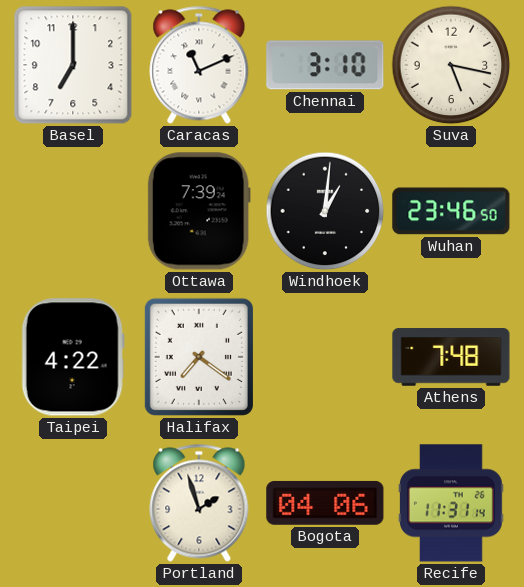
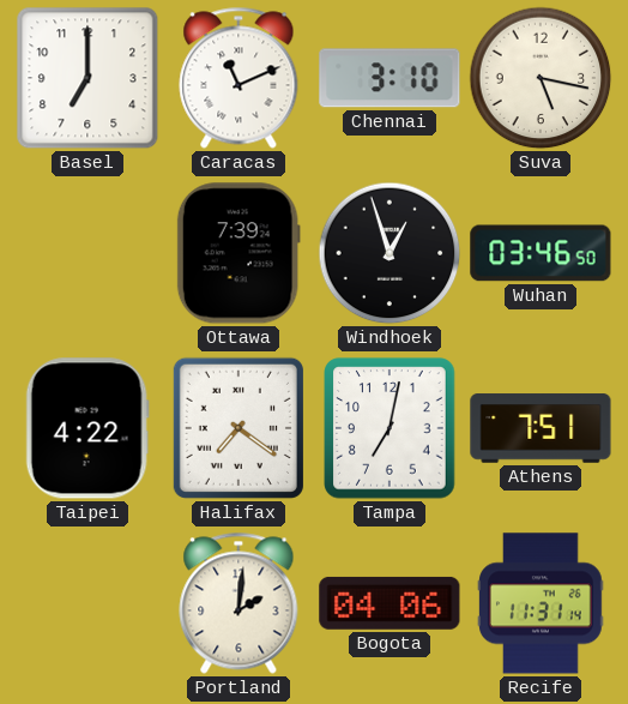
Windhoek: 1:01 -> 12:57 (390, 253)
Wuhan: 23:46 -> 03:46 (541, 253)
Tampa: none -> 7:02 (390, 428)
Athens: 7:48 -> 7:51 (541, 428)
Portland: 1:57 -> 2:01 (238, 603)
